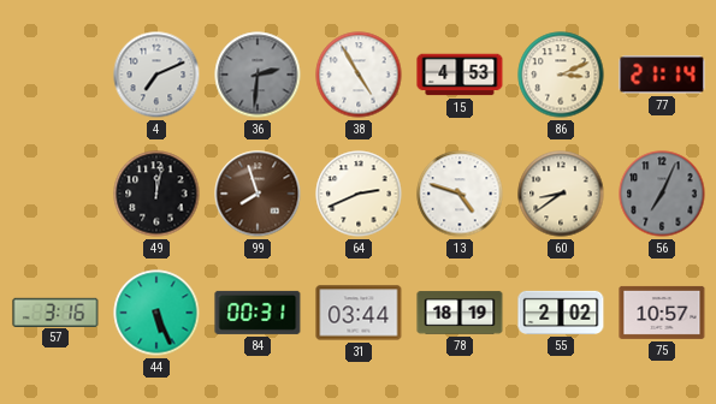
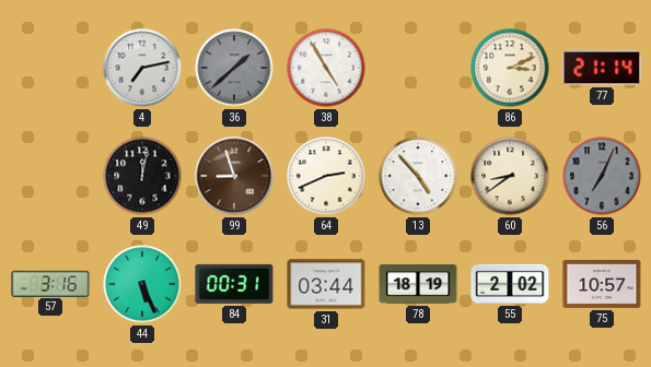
4: 7:11 -> 7:13 (142, 68)
36: 2:31 -> 1:38 (234, 68)
15: 4:53 -> none (460, 75)
99: 7:57 -> 8:57 (234, 176)
13: 4:48 -> 4:53 (418, 176)
